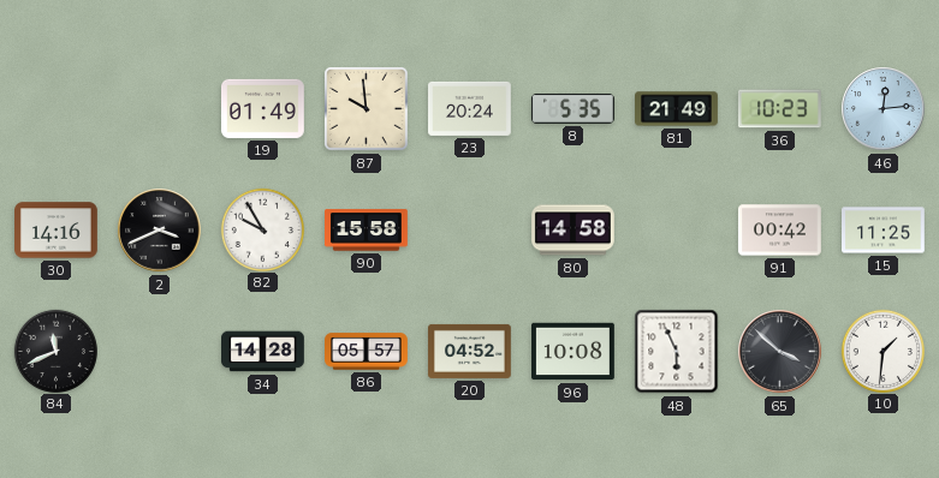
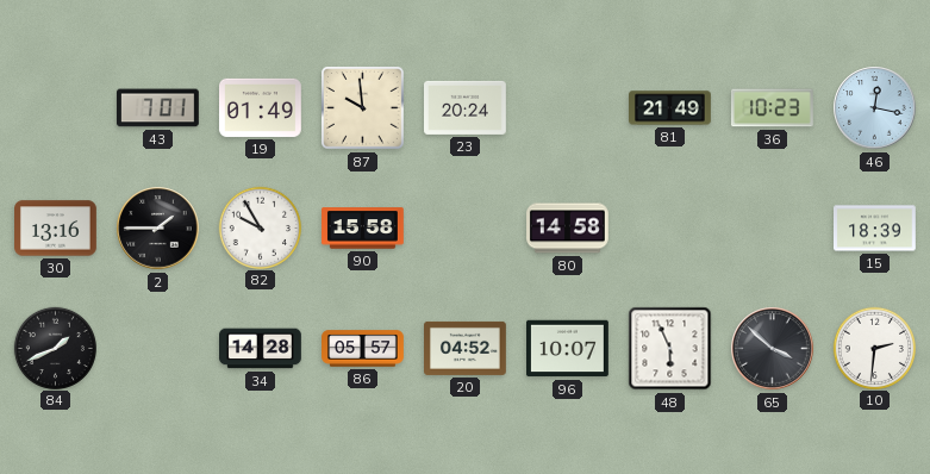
43: none -> 7:01 (157, 108)
8: 5:35 -> none (572, 108)
46: 12:14 -> 12:17 (875, 108)
30: 14:16 -> 13:16 (56, 229)
2: 3:41 -> 1:45 (158, 229)
91: 00:42 -> none (779, 231)
15: 11:25 -> 18:39 (875, 229)
84: 11:41 -> 1:41 (55, 348)
96: 10:08 -> 10:07 (568, 349)
10: 1:31 -> 2:31 (874, 348)
